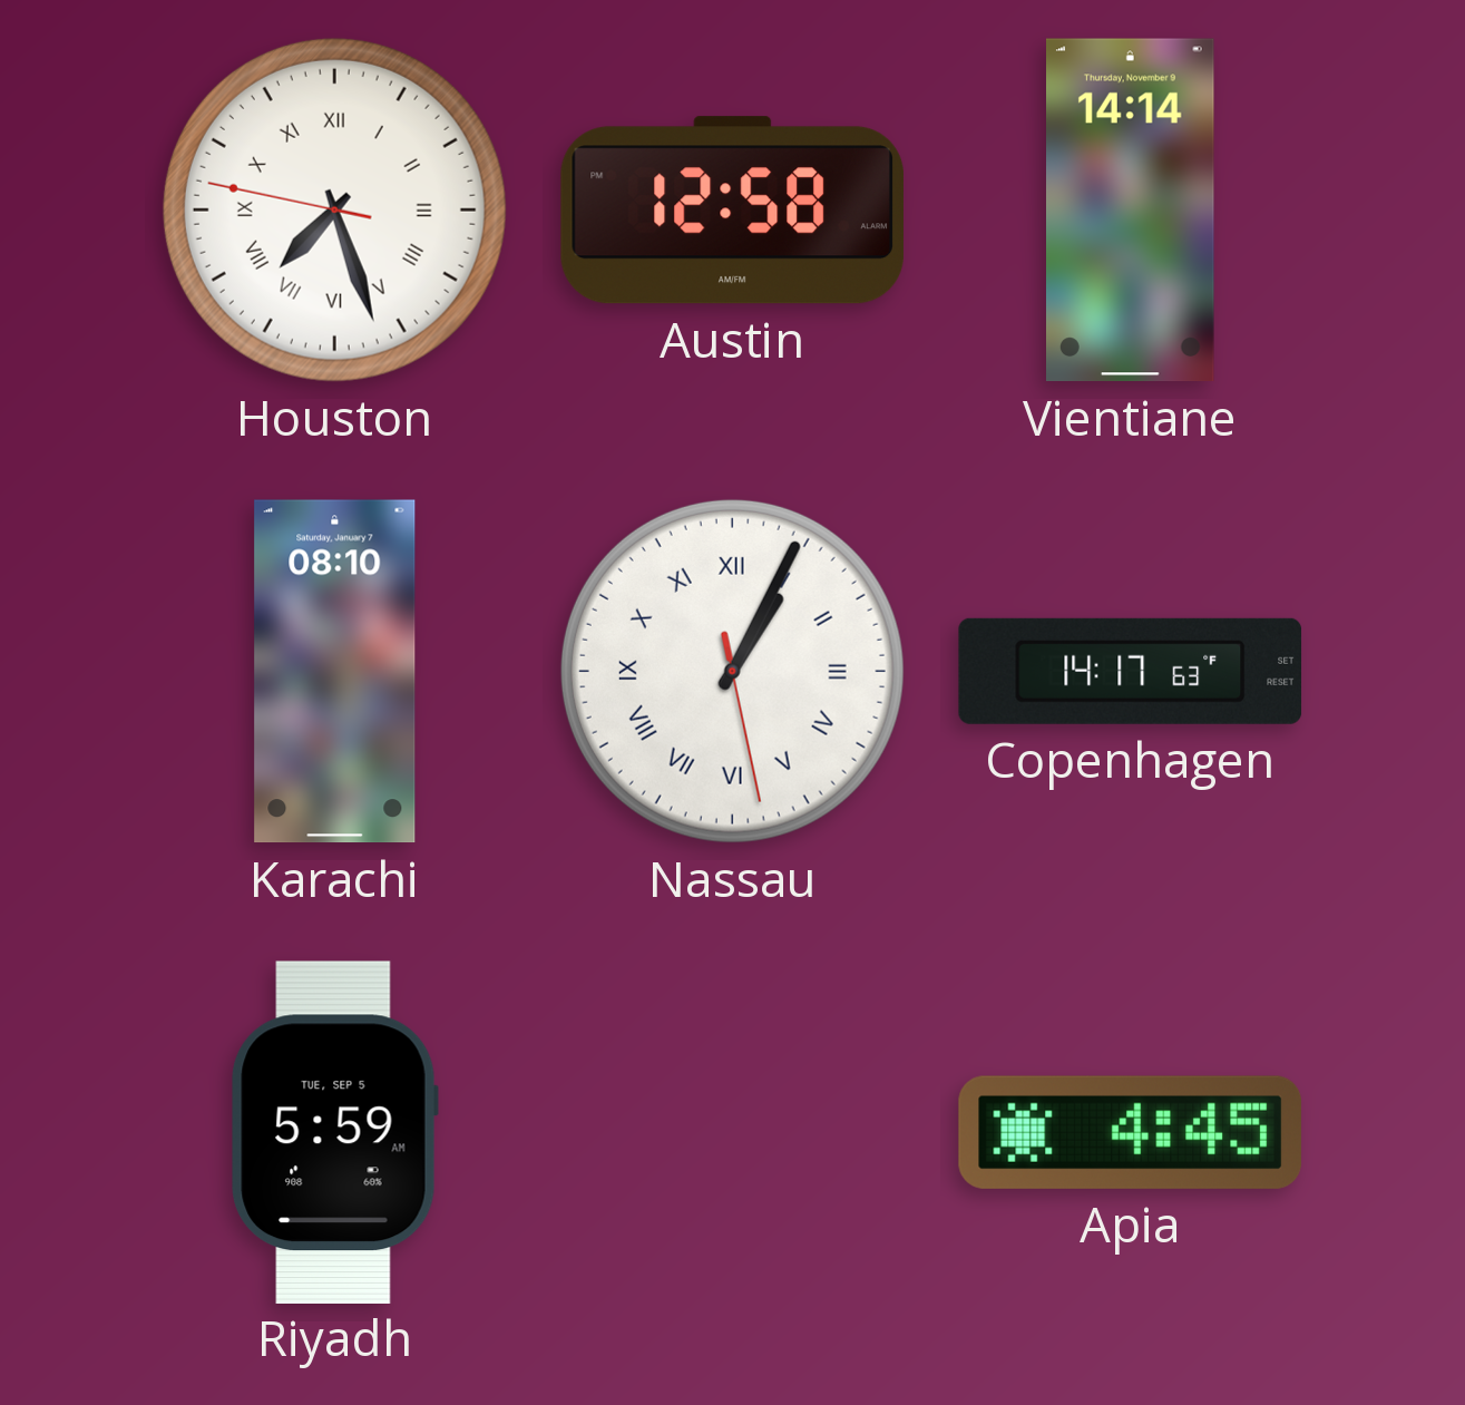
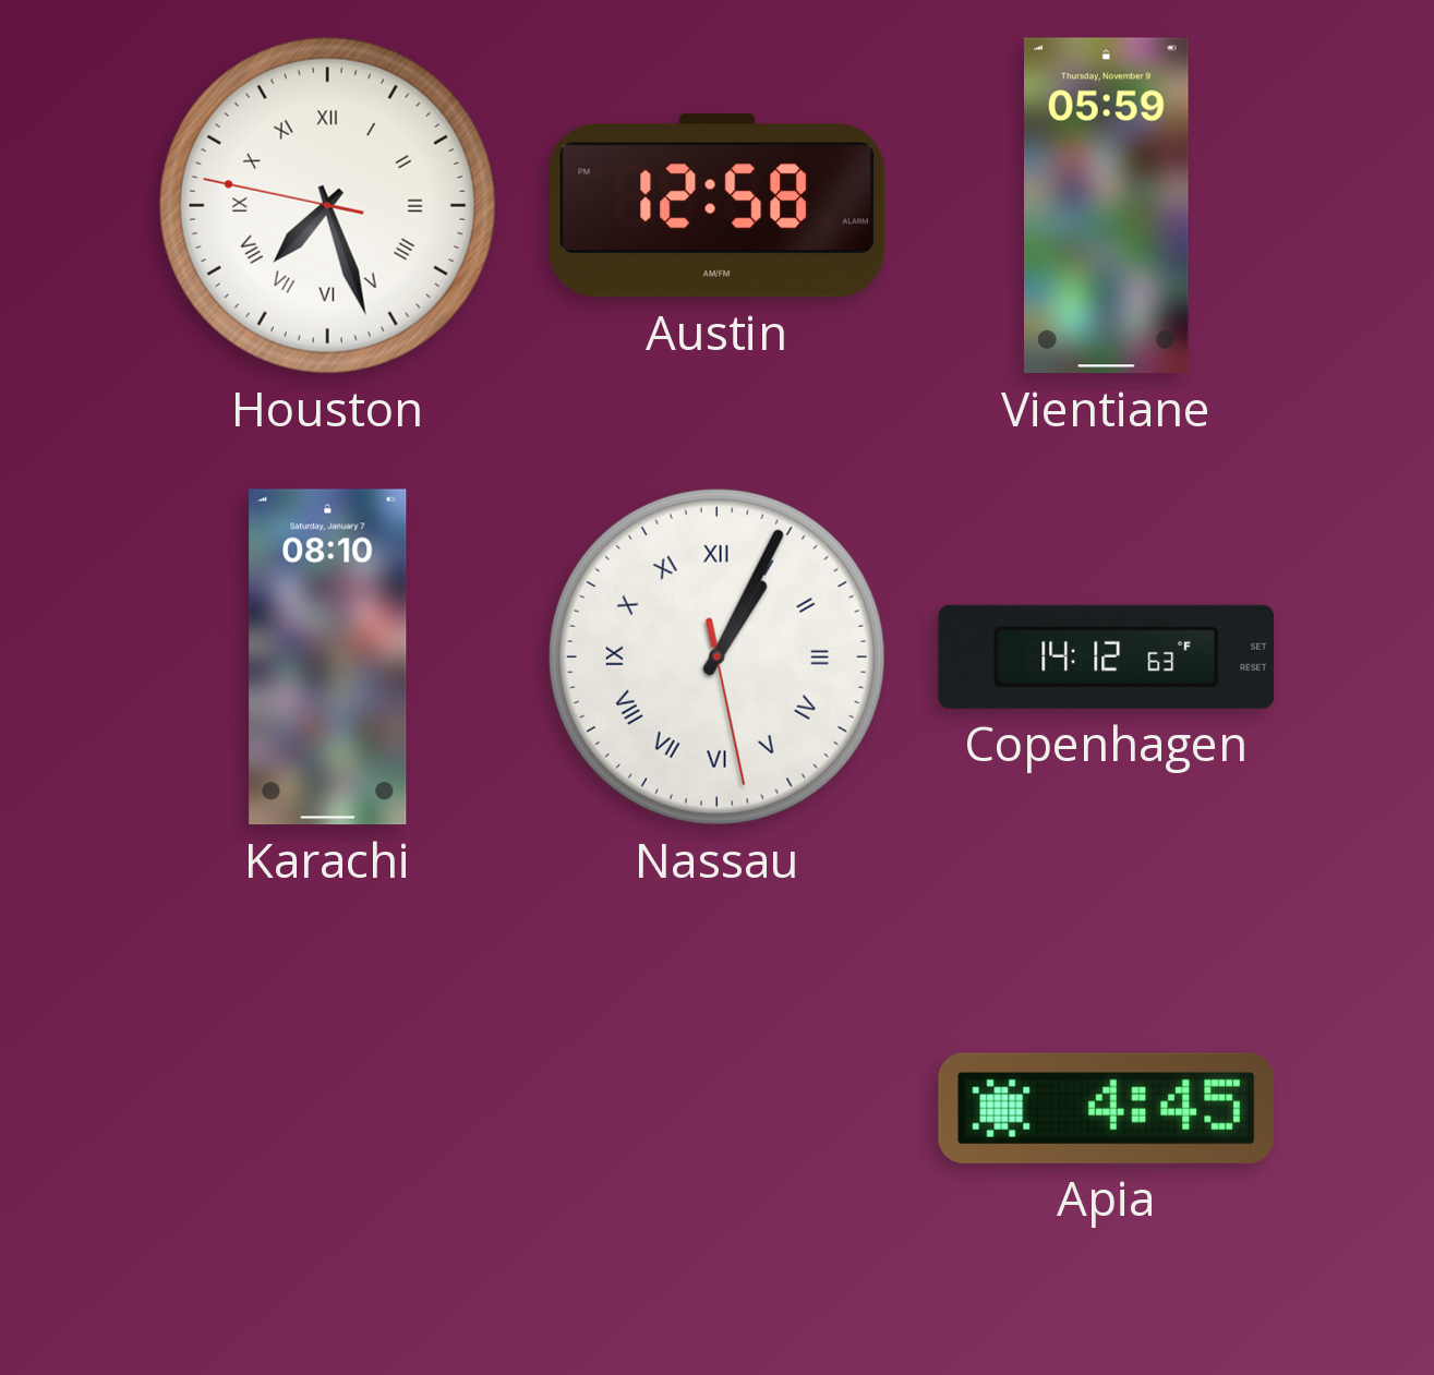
Vientiane: 14:14 -> 05:59 (1107, 206)
Copenhagen: 14:17 -> 14:12 (1107, 656)
Riyadh: 5:59 -> none (334, 1132)
